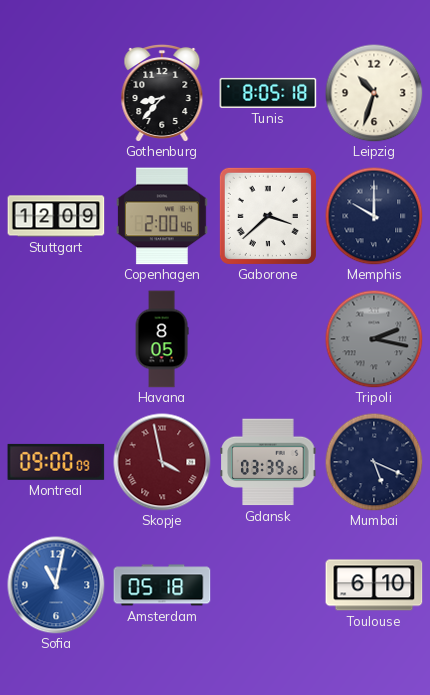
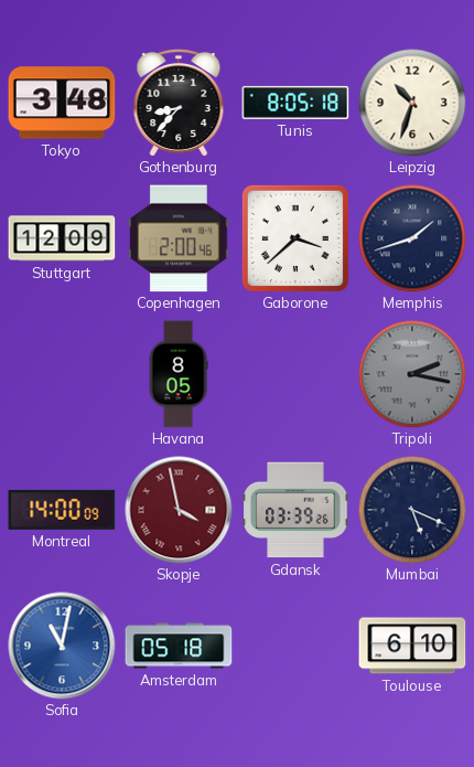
Tokyo: none -> 3:48 (62, 103)
Memphis: 10:00 -> 1:42 (412, 238)
Montreal: 09:00 -> 14:00 (62, 510)
